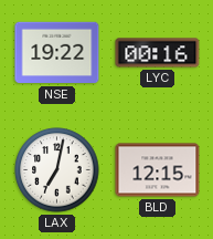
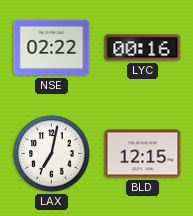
NSE: 19:22 -> 02:22 (52, 48)
